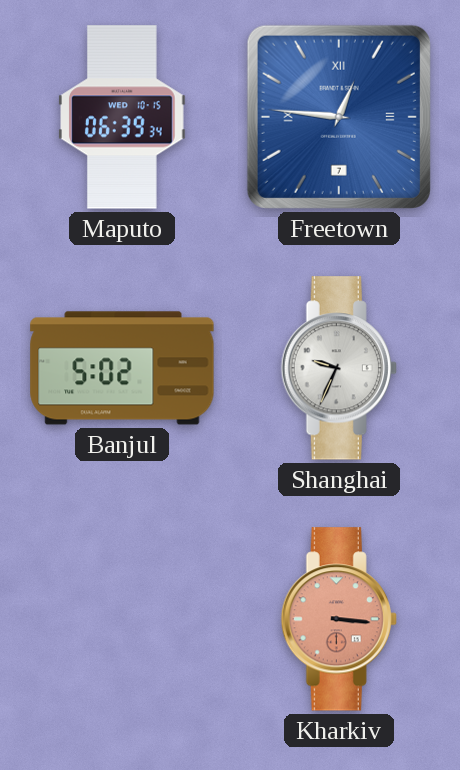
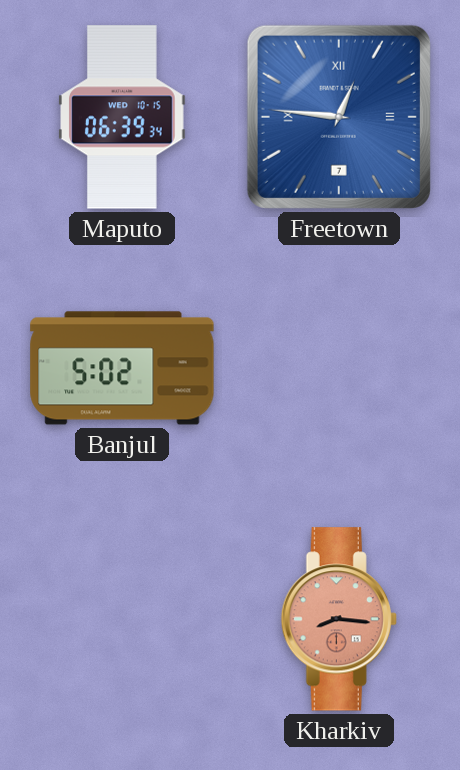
Shanghai: 9:34 -> none (339, 368)
Kharkiv: 3:16 -> 8:16 (339, 619)
